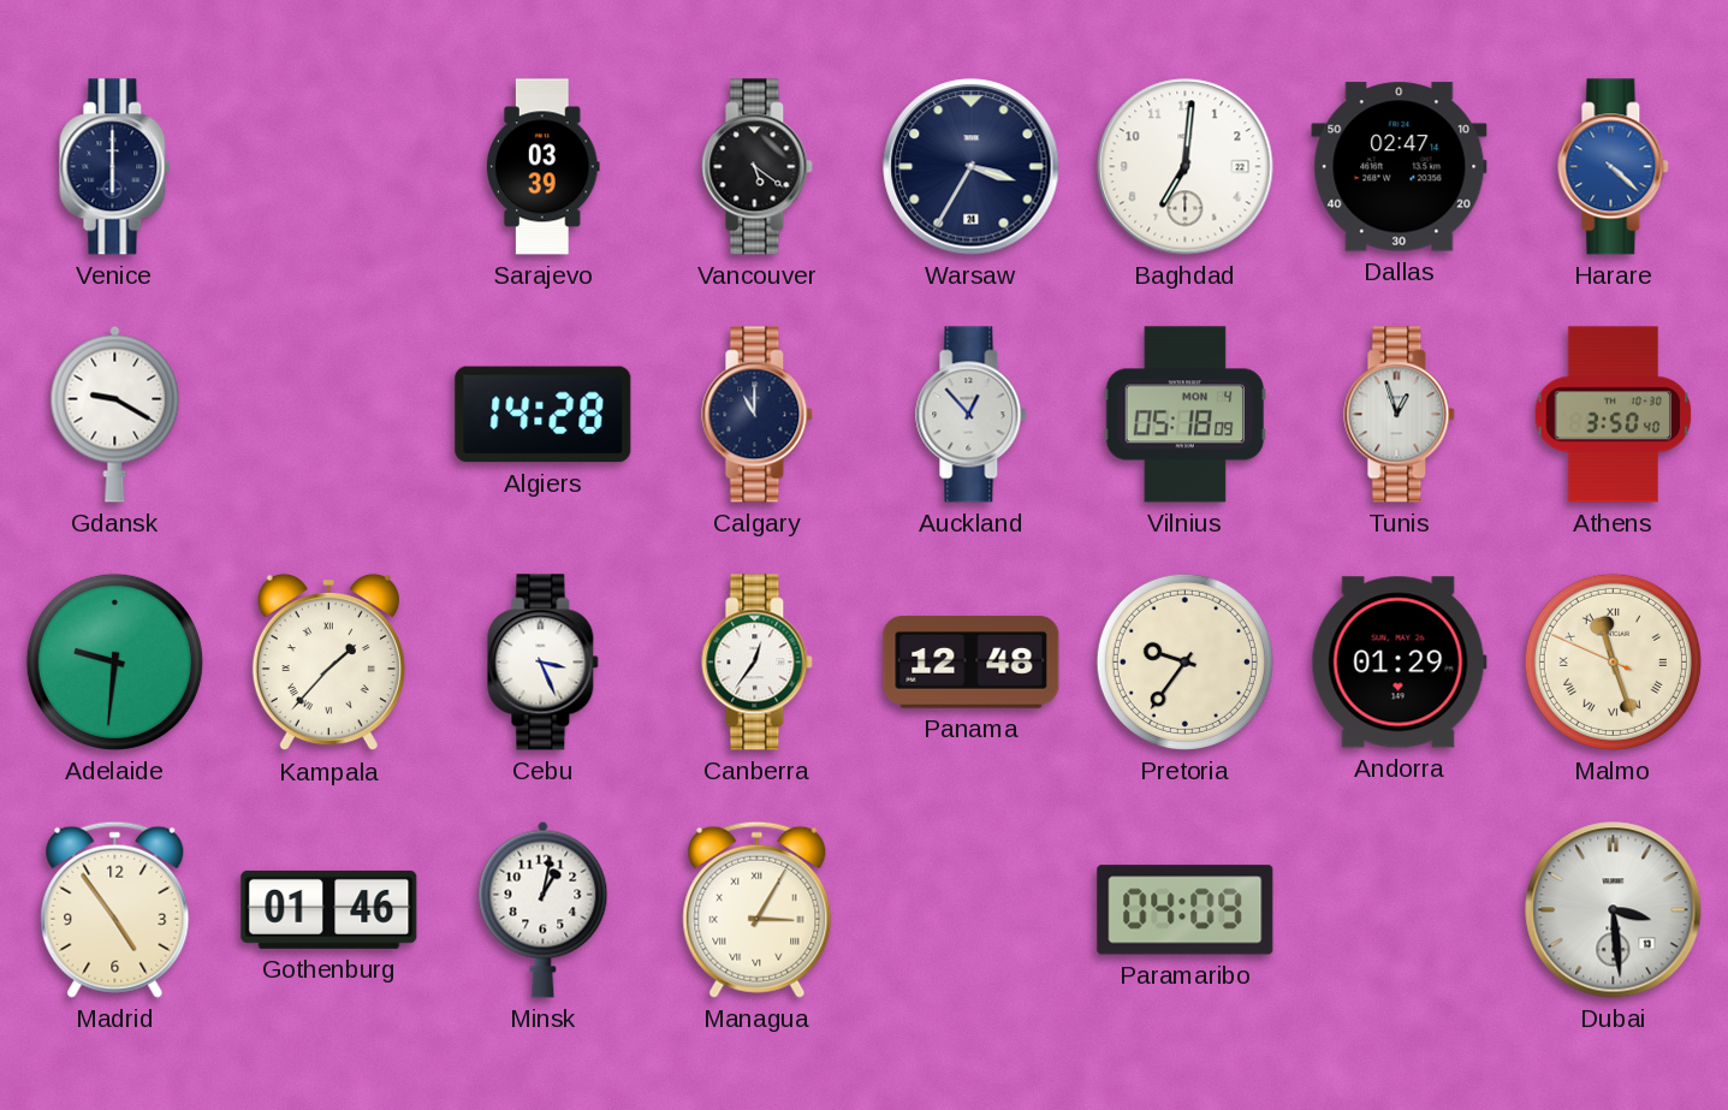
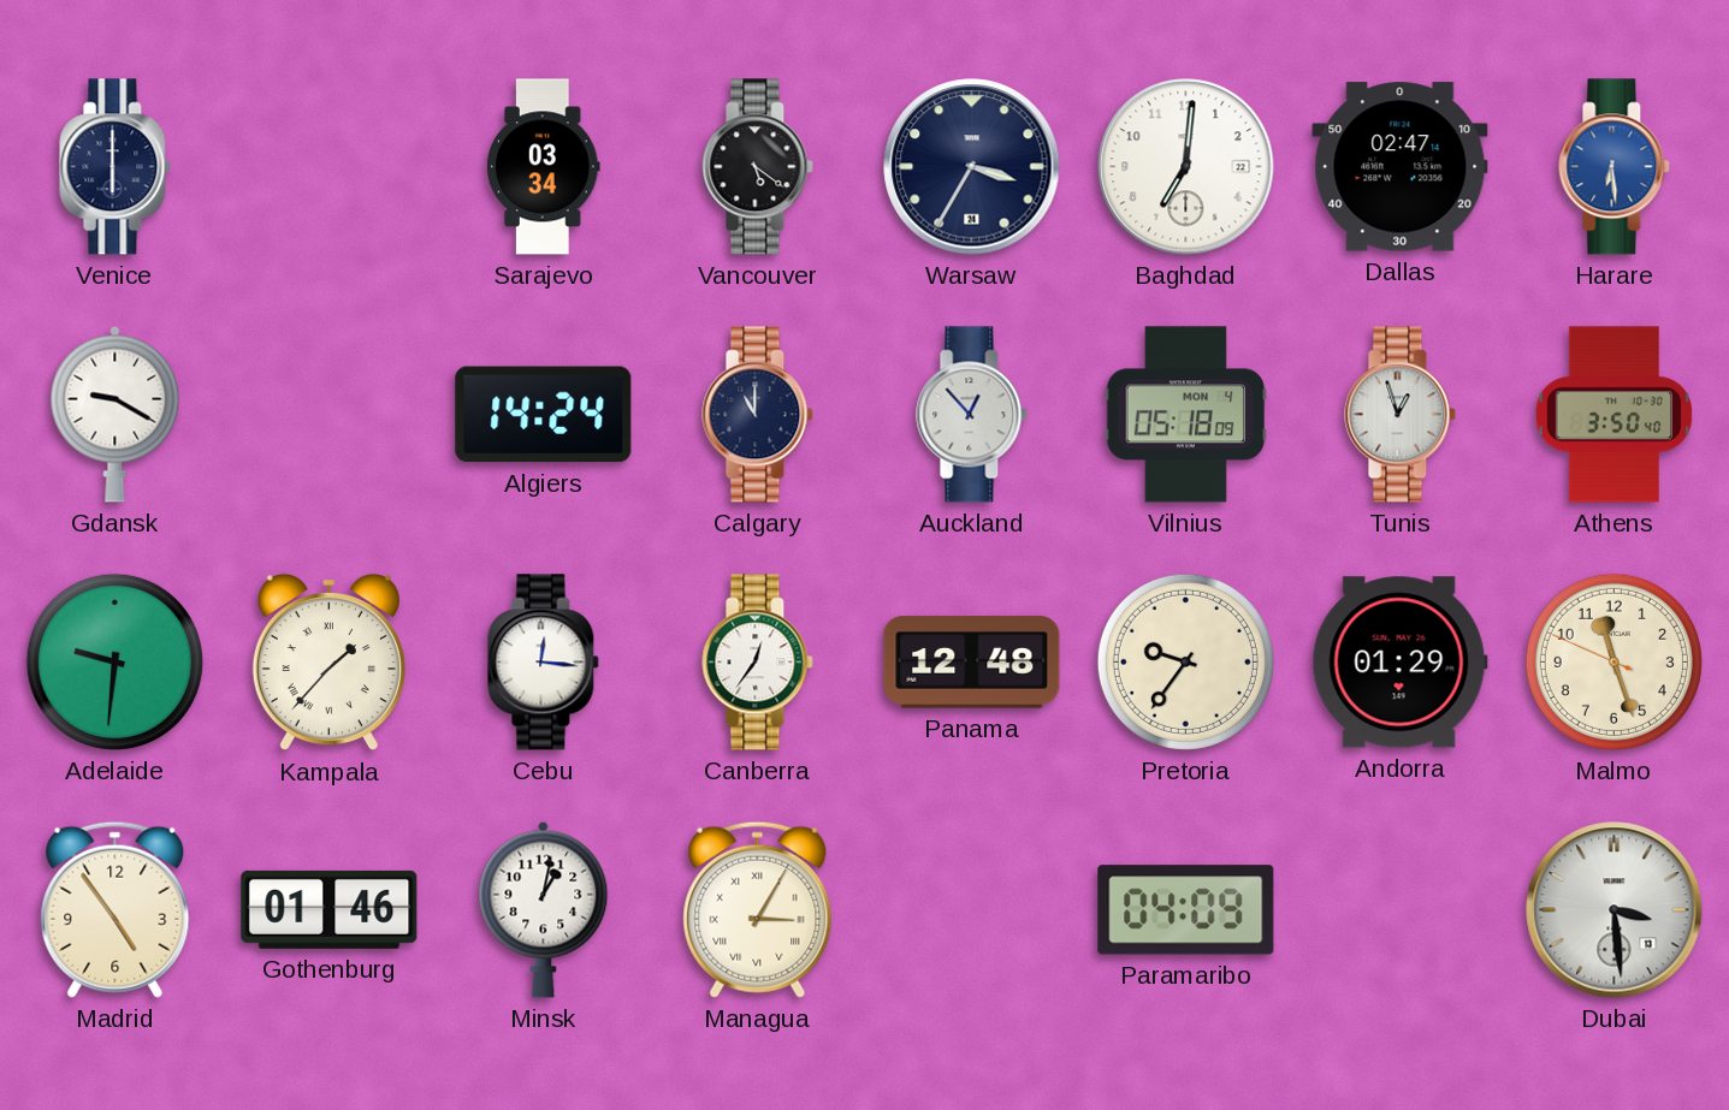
Sarajevo: 03:39 -> 03:34 (544, 167)
Harare: 4:22 -> 6:29 (1615, 167)
Algiers: 14:28 -> 14:24 (544, 415)
Cebu: 3:26 -> 12:16 (544, 663)
Malmo numerals: Roman -> Arabic (1613, 661)
